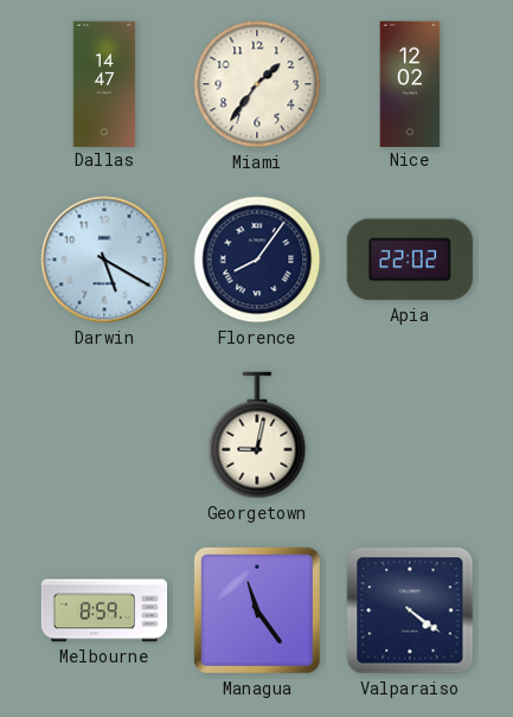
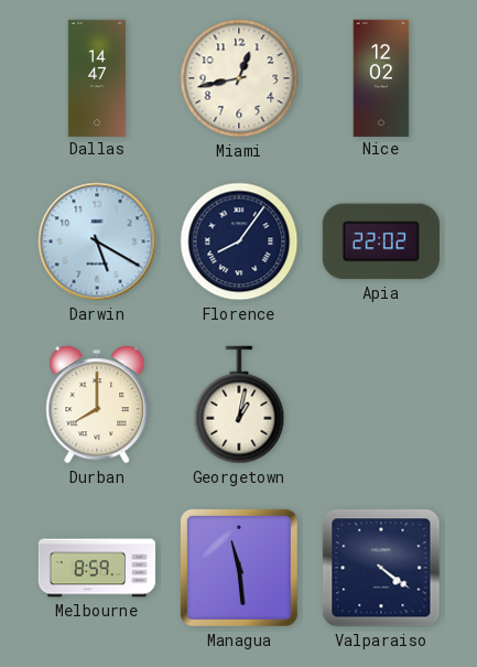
Miami: 1:36 -> 12:43 (239, 78)
Durban: none -> 8:00 (97, 405)
Georgetown: 9:02 -> 1:02 (239, 405)
Managua: 11:24 -> 11:29 (239, 568)
